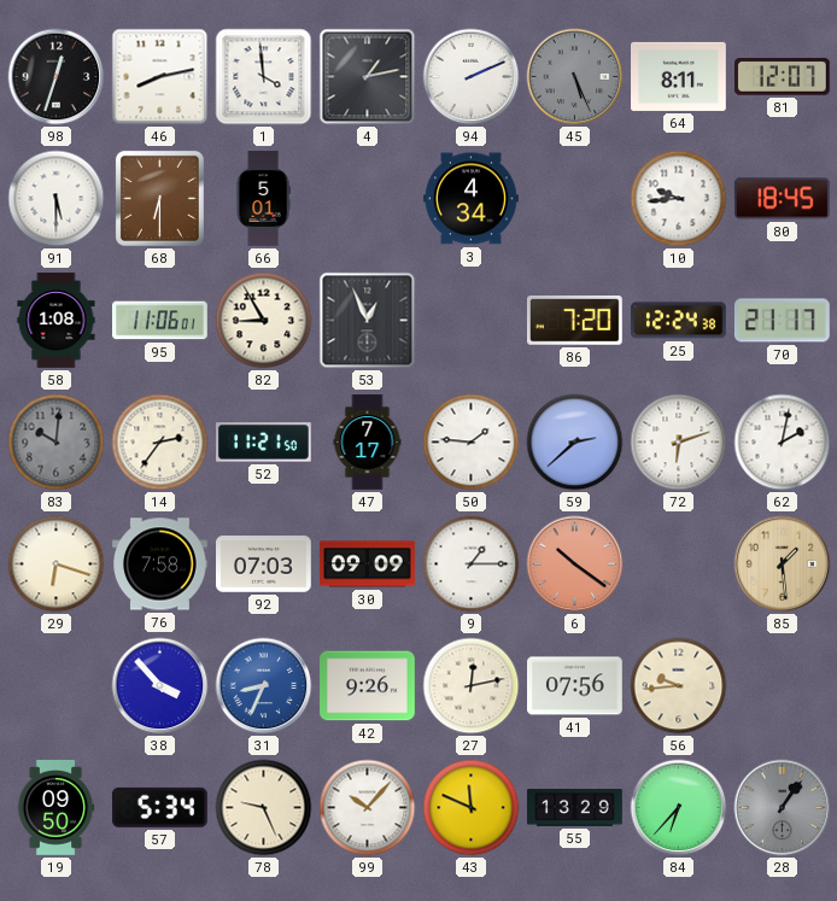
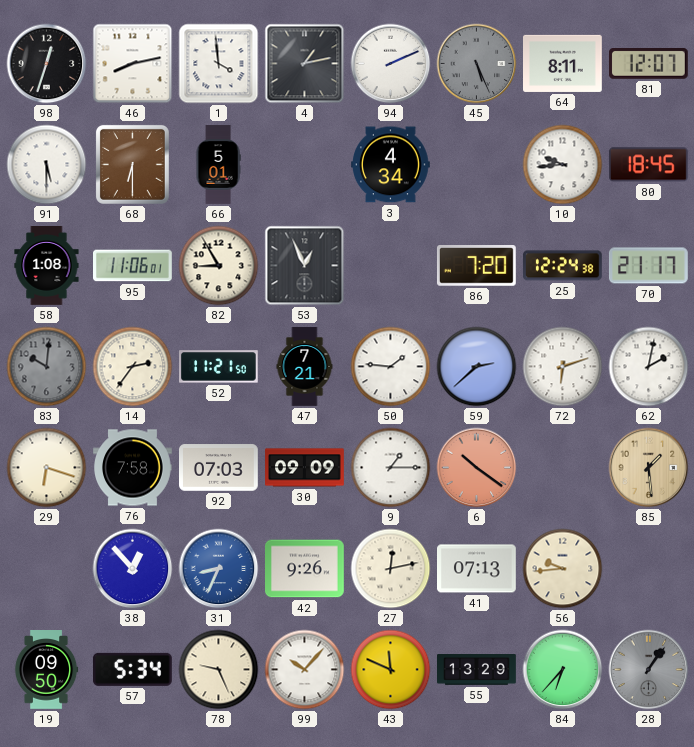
47: 7:17 -> 7:21 (305, 367)
38: 3:53 -> 12:53 (133, 569)
41: 07:56 -> 07:13 (477, 569)
